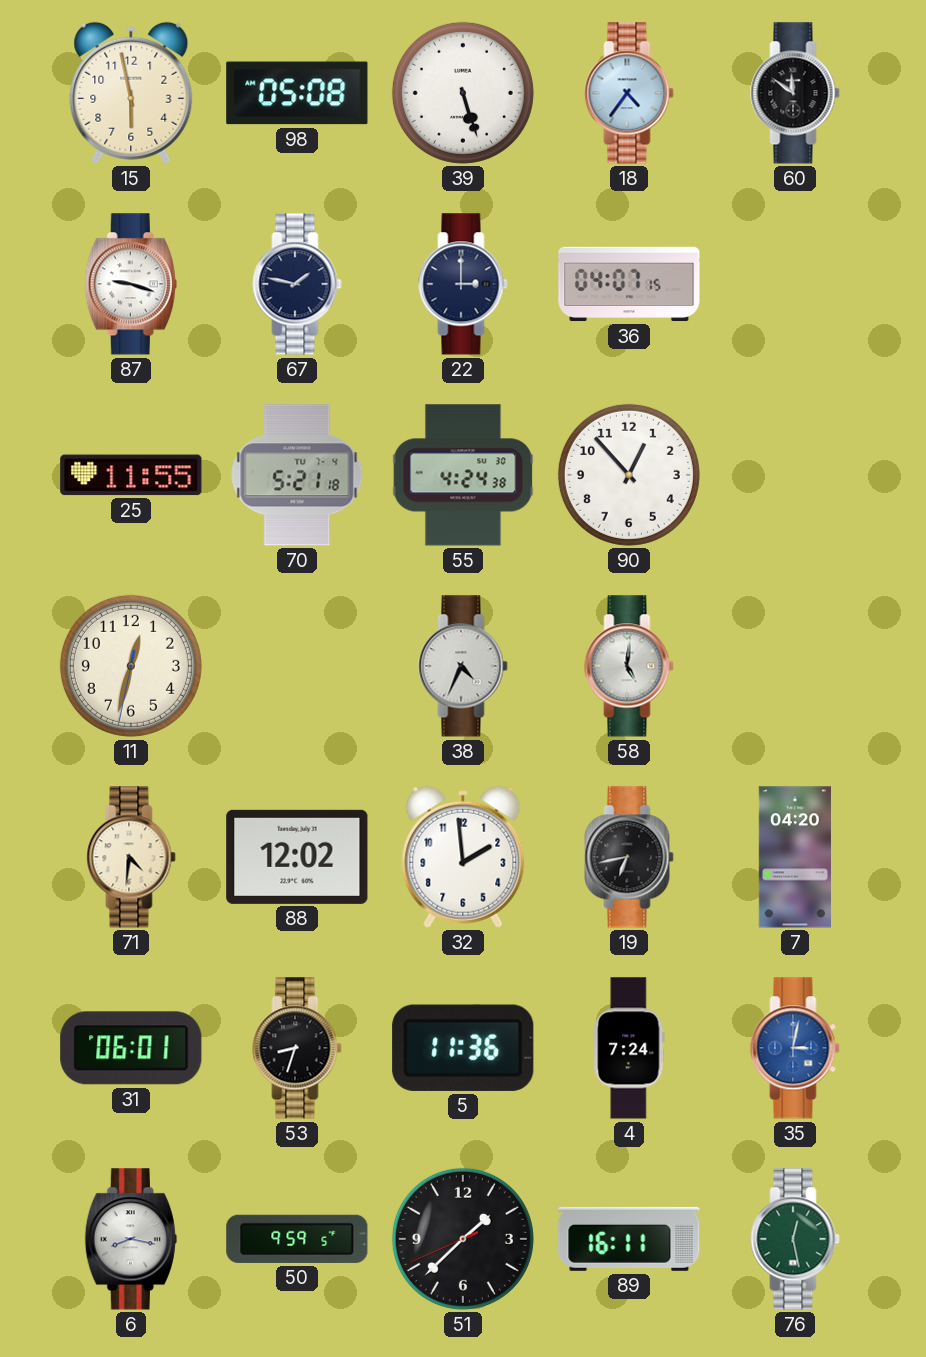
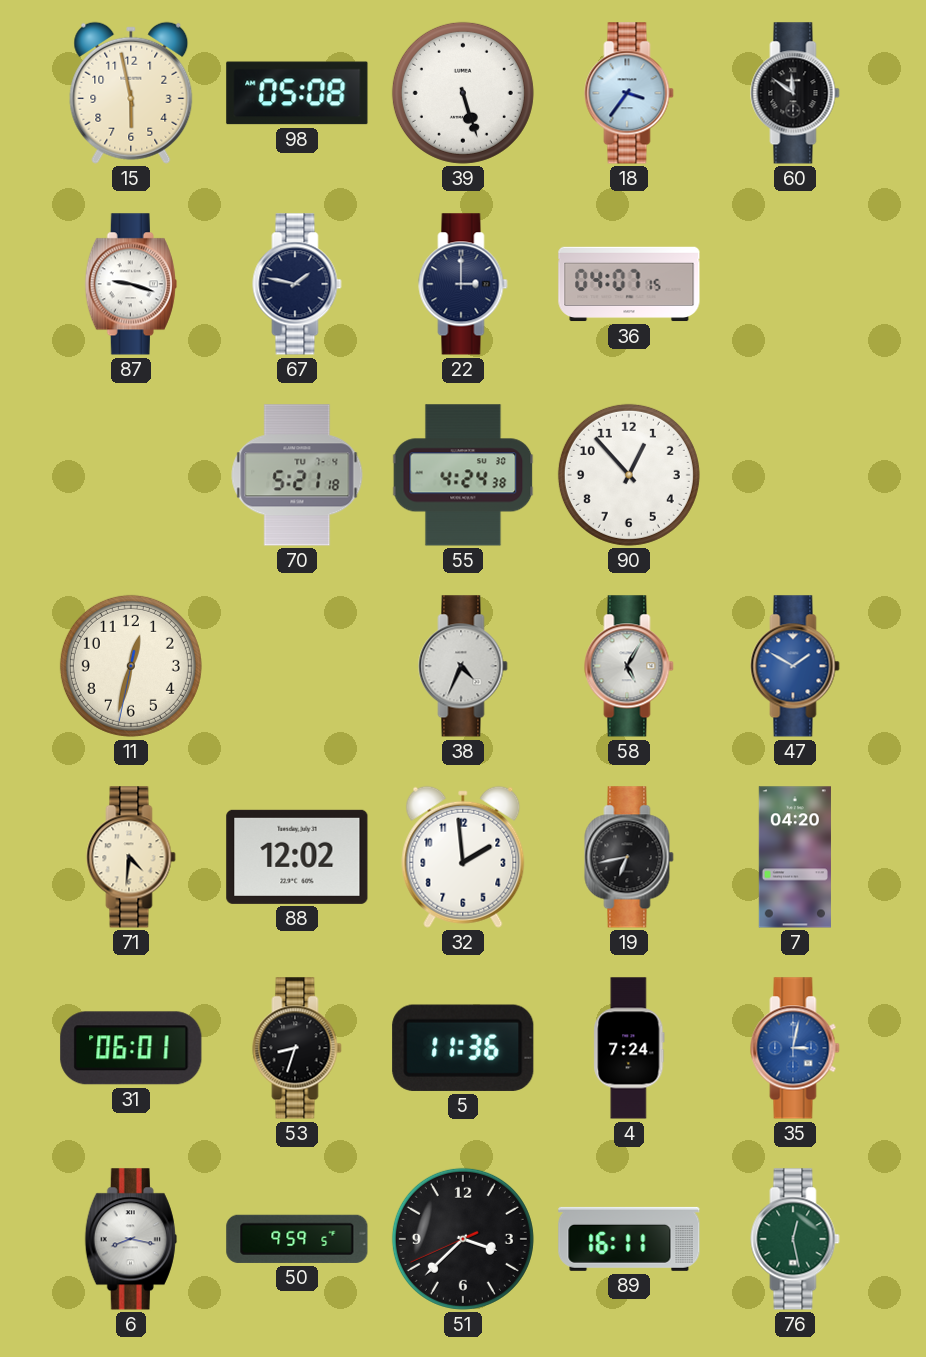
18: 4:36 -> 3:36 (629, 93)
25: 11:55 -> none (131, 475)
58: 5:01 -> 5:05 (629, 666)
47: none -> 1:50 (795, 666)
51: 1:37 -> 3:37 (463, 1239)
